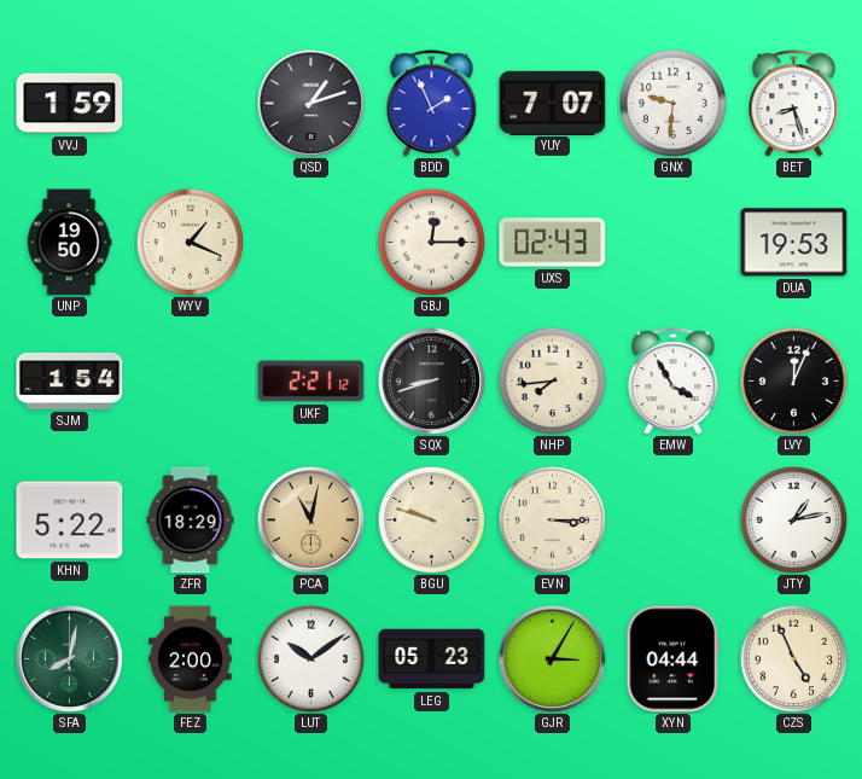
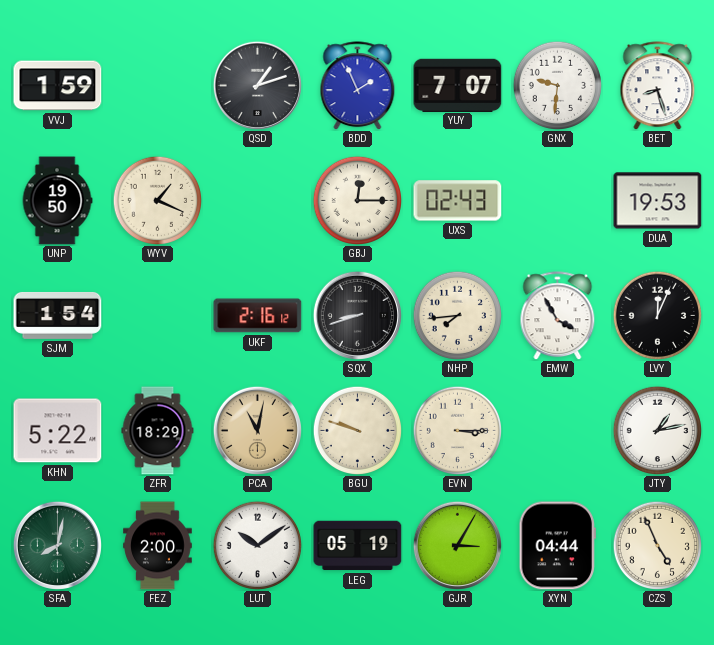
UKF: 2:21 -> 2:16 (258, 316)
LEG: 05:23 -> 05:19 (358, 546)
